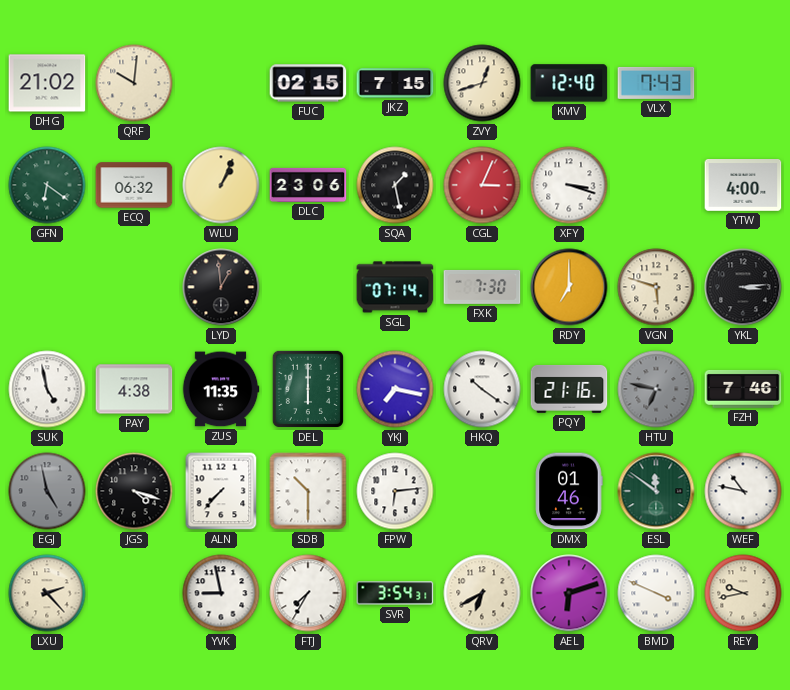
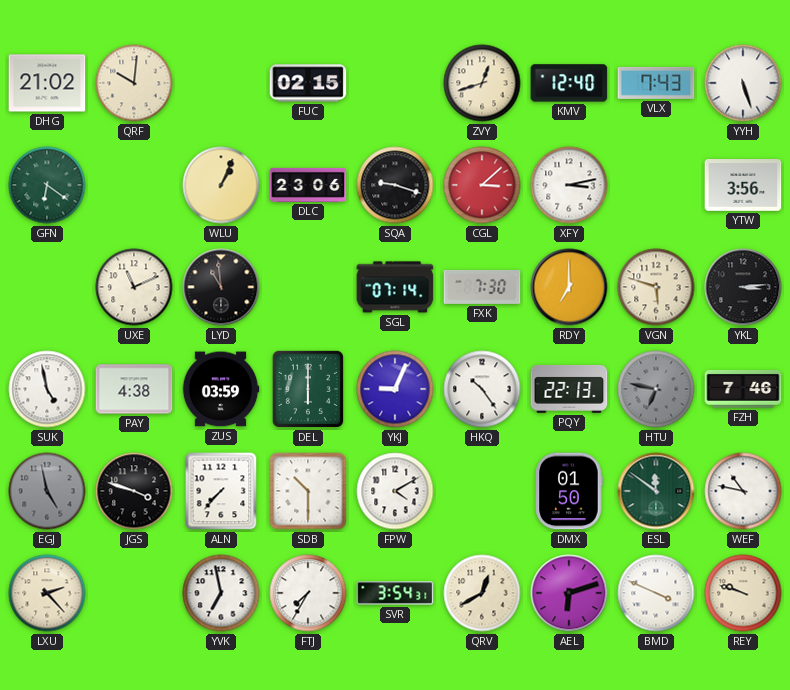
JKZ: 7:15 -> none (395, 83)
YYH: none -> 5:27 (743, 83)
ECQ: 06:32 -> none (134, 185)
SQA: 1:28 -> 9:18 (395, 185)
CGL: 3:04 -> 3:08 (482, 185)
XFY: 3:18 -> 3:13 (569, 185)
YTW: 4:00 -> 3:56 (743, 186)
UXE: none -> 11:11 (134, 287)
LYD: 12:59 -> 10:59 (221, 287)
ZUS: 11:35 -> 03:59 (221, 389)
YKJ: 7:17 -> 9:04 (395, 389)
HKQ: 10:21 -> 10:24 (482, 389)
PQY: 21:16 -> 22:13 (569, 389)
JGS: 4:18 -> 3:48 (134, 491)
FPW: 6:14 -> 4:10 (395, 491)
DMX: 01:46 -> 01:50 (569, 491)
YVK: 8:58 -> 6:58 (221, 593)
QRV: 6:40 -> 12:40 (482, 593)
REY: 9:43 -> 9:48 (743, 593)
